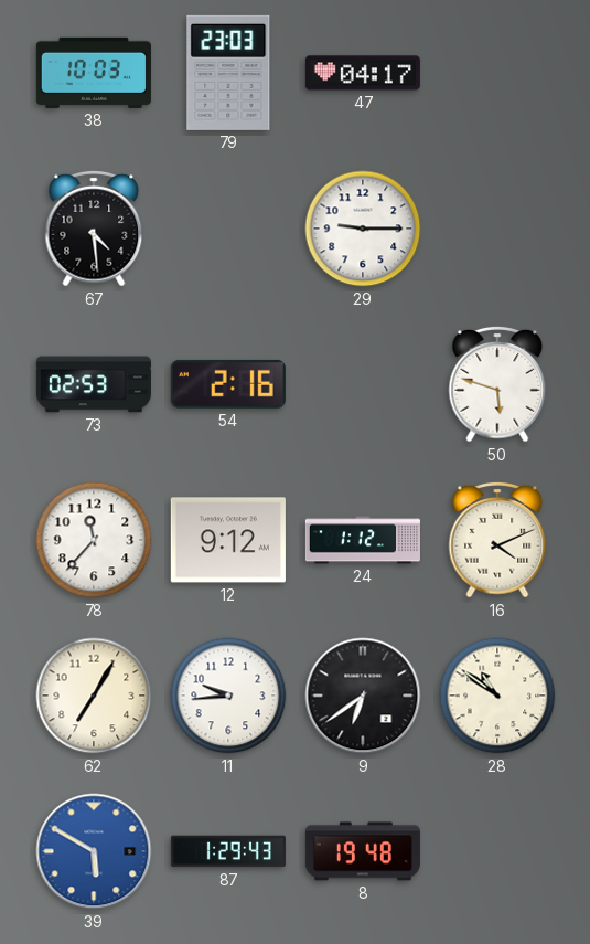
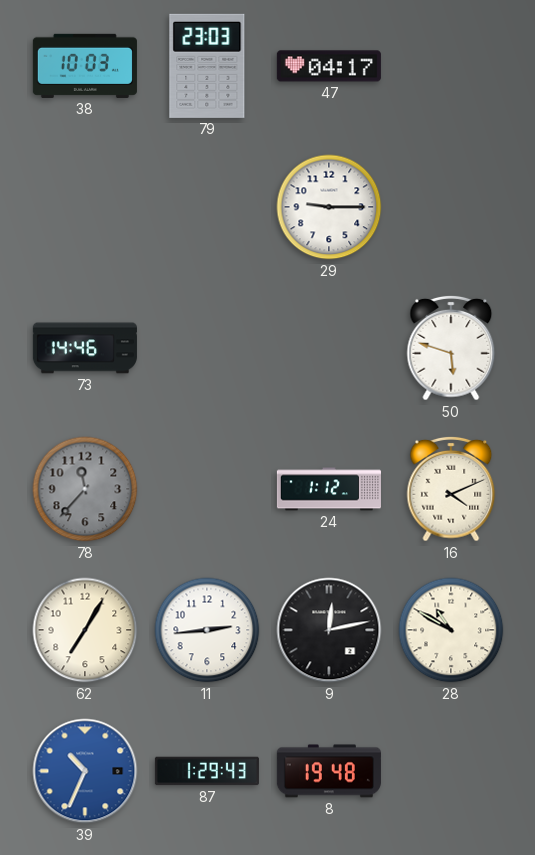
67: 4:29 -> none (94, 229)
73: 02:53 -> 14:46 (85, 348)
54: 2:16 -> none (228, 384)
78 dial: white -> grey (85, 489)
12: 9:12 -> none (228, 540)
11: 9:44 -> 2:44 (207, 630)
9: 6:39 -> 12:13 (329, 630)
28: 10:51 -> 10:50 (451, 630)
39: 5:50 -> 10:34 (85, 771)
